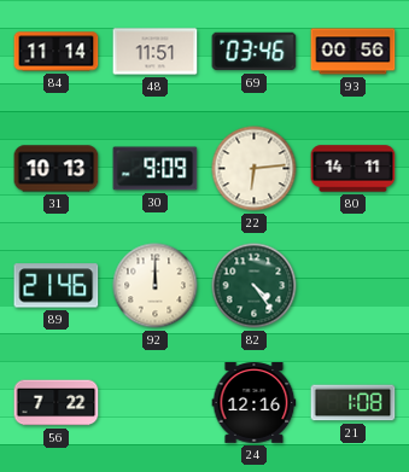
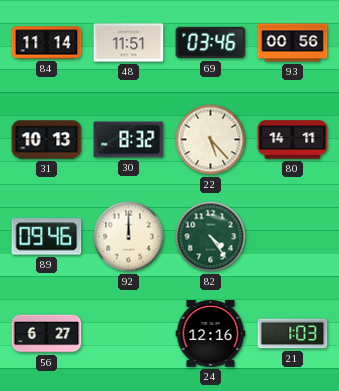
30: 9:09 -> 8:32 (129, 140)
22: 6:14 -> 5:23 (211, 140)
89: 21:46 -> 09:46 (47, 237)
56: 7:22 -> 6:27 (47, 334)
21: 1:08 -> 1:03 (293, 334)
